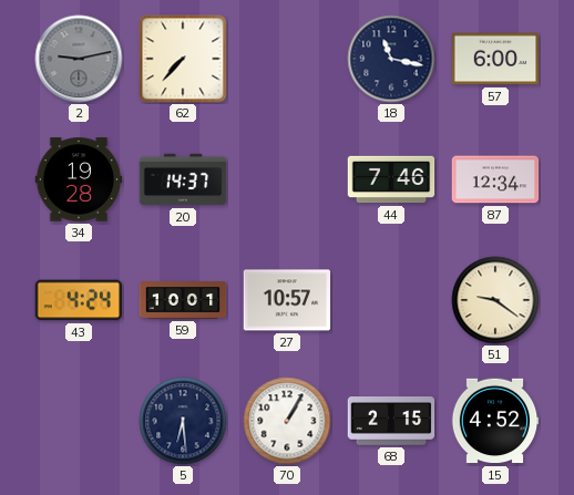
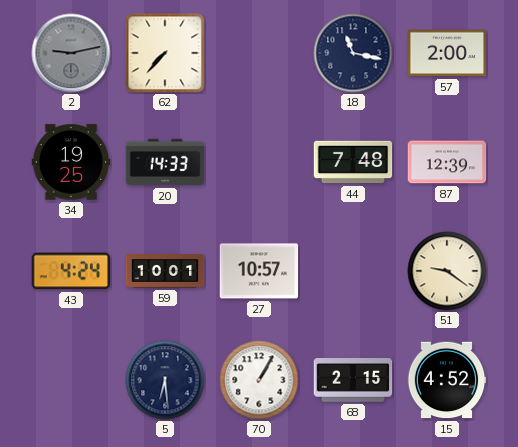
57: 6:00 -> 2:00 (447, 53)
34: 19:28 -> 19:25 (71, 162)
20: 14:37 -> 14:33 (165, 162)
44: 7:46 -> 7:48 (353, 162)
87: 12:34 -> 12:39 (447, 162)
